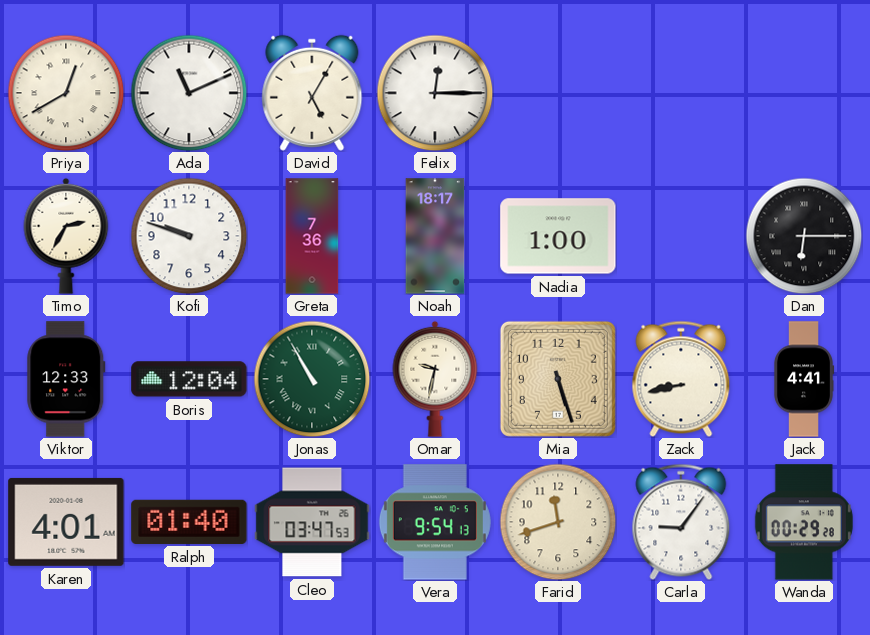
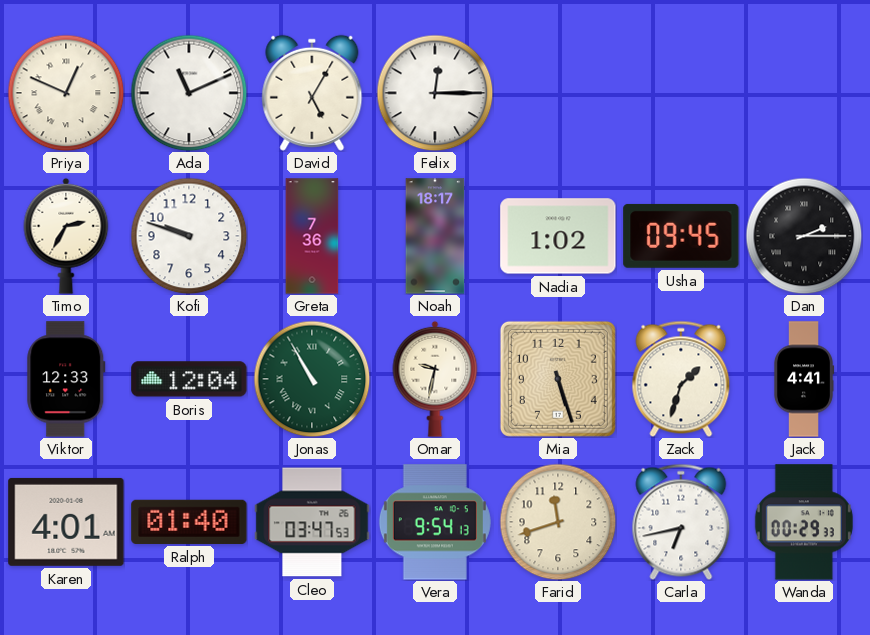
Priya: 12:40 -> 12:49 (66, 93)
Nadia: 1:00 -> 1:02 (558, 236)
Usha: none -> 09:45 (681, 236)
Dan: 6:15 -> 2:15 (804, 236)
Zack: 8:43 -> 1:33 (681, 379)
Carla: 9:06 -> 6:43 (681, 522)
Wanda: 00:29:28 -> 00:29:33 (804, 522)
